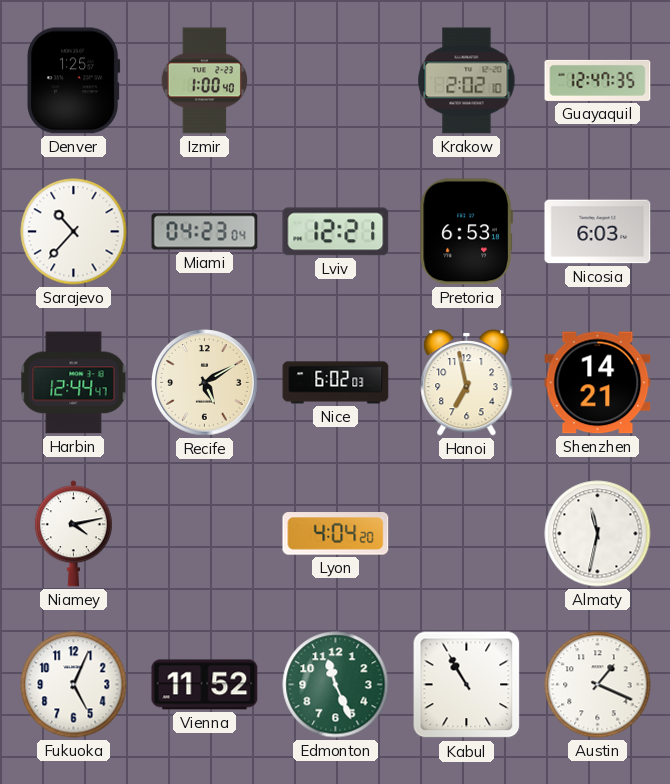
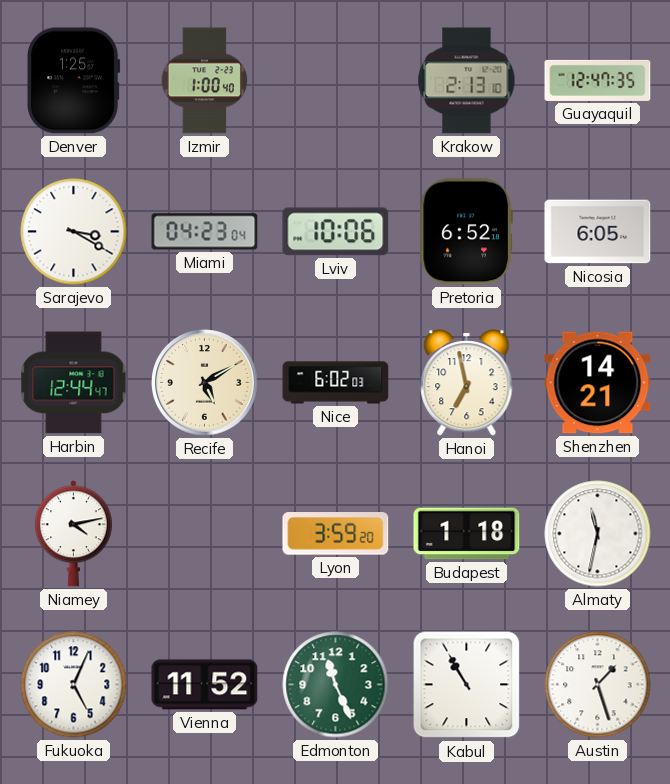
Krakow: 2:02 -> 2:13 (467, 81)
Sarajevo: 10:37 -> 3:20 (74, 232)
Lviv: 12:21 -> 10:06 (336, 232)
Pretoria: 6:53 -> 6:52 (466, 232)
Nicosia: 6:03 -> 6:05 (598, 232)
Lyon: 4:04 -> 3:59 (336, 534)
Budapest: none -> 1:18 (467, 534)
Austin: 1:19 -> 1:27 (598, 685)
